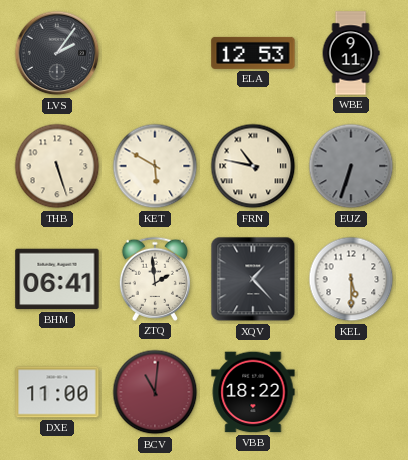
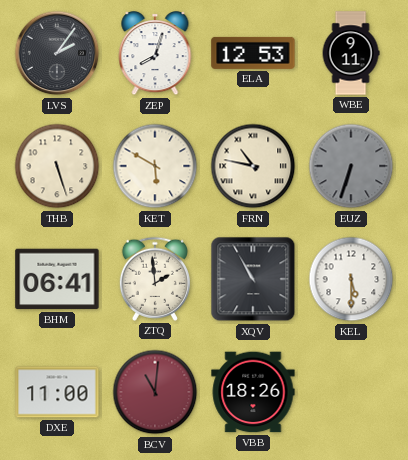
ZEP: none -> 8:03 (155, 54)
XQV: 1:23 -> 10:55 (253, 279)
VBB: 18:22 -> 18:26 (253, 392)
